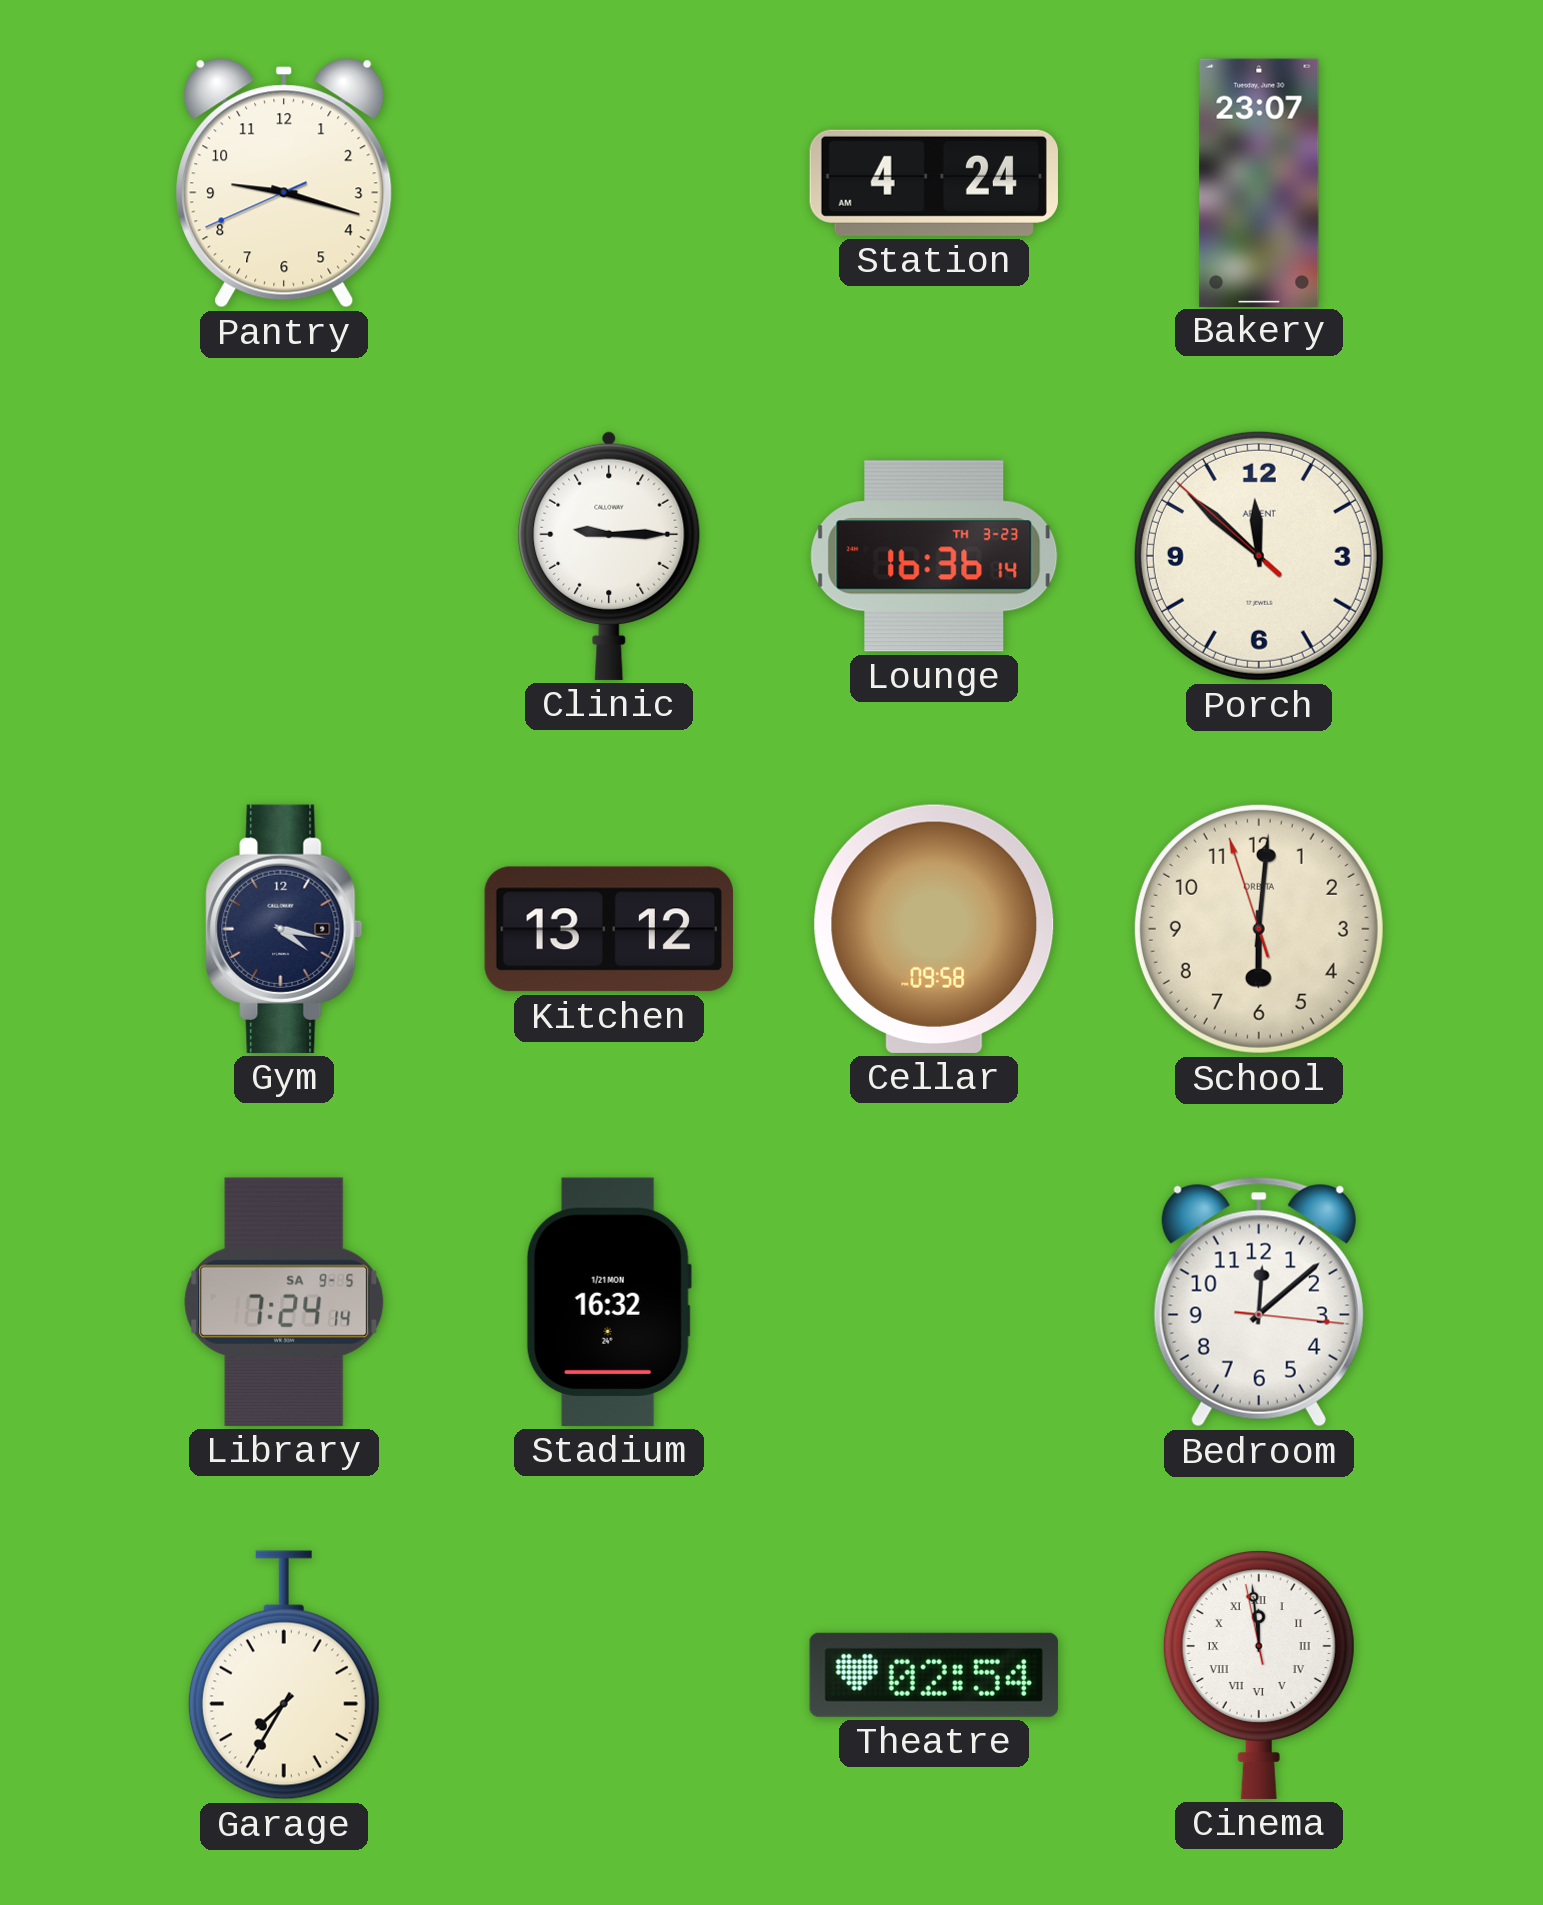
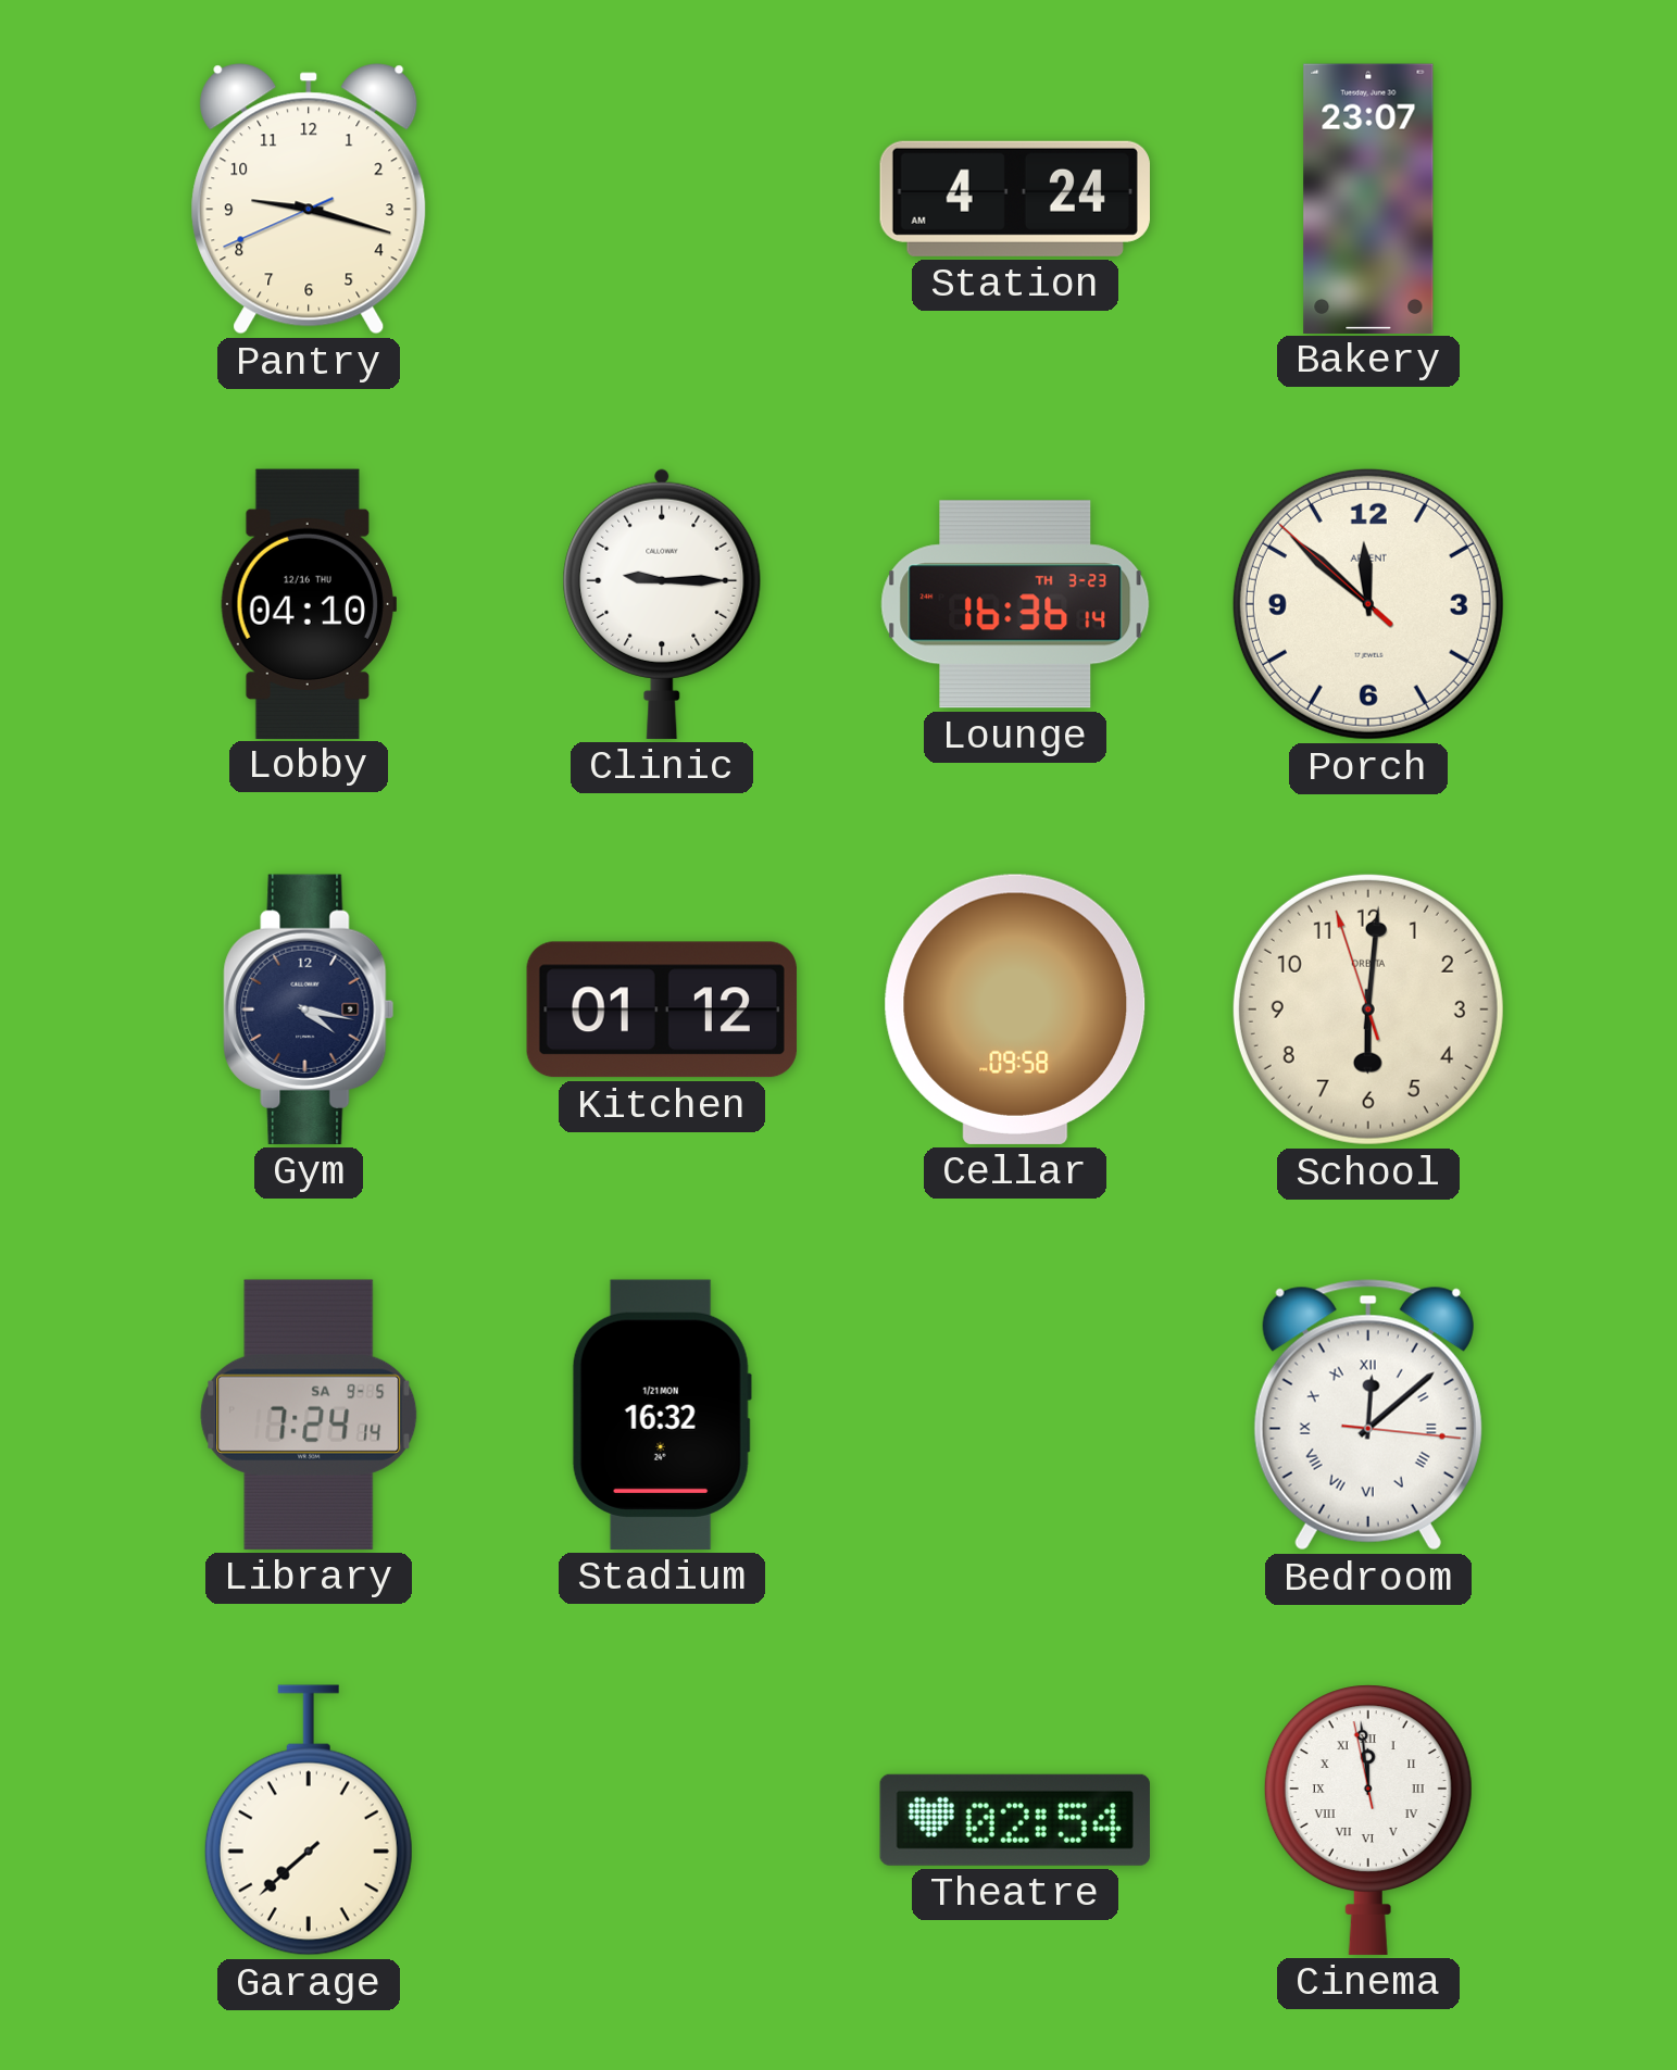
Lobby: none -> 04:10 (308, 603)
Kitchen: 13:12 -> 01:12 (662, 1009)
Bedroom numerals: Arabic -> Roman (1368, 1415)
Garage: 7:35 -> 7:38 (309, 1820)
